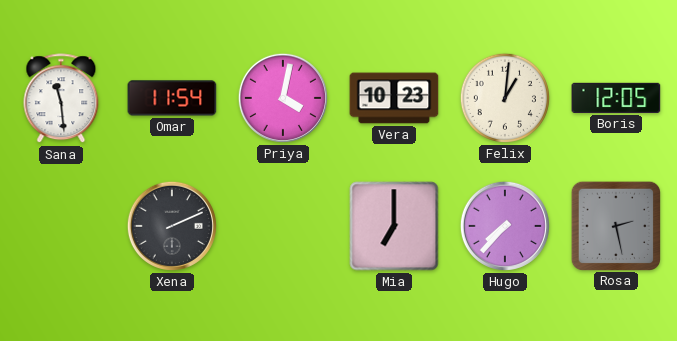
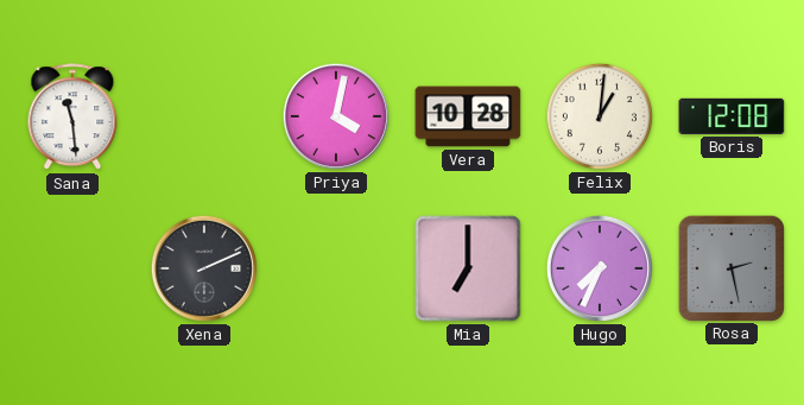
Omar: 11:54 -> none (172, 98)
Vera: 10:23 -> 10:28 (468, 116)
Boris: 12:05 -> 12:08 (732, 116)
Hugo: 7:37 -> 7:34 (600, 268)
